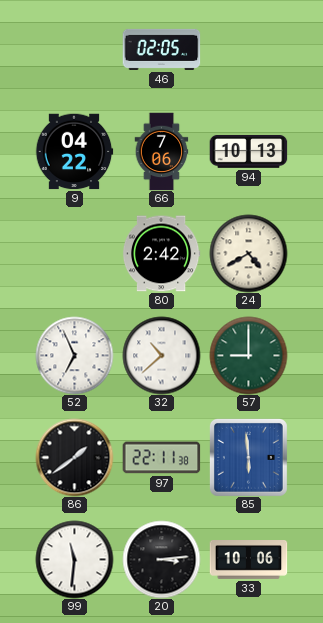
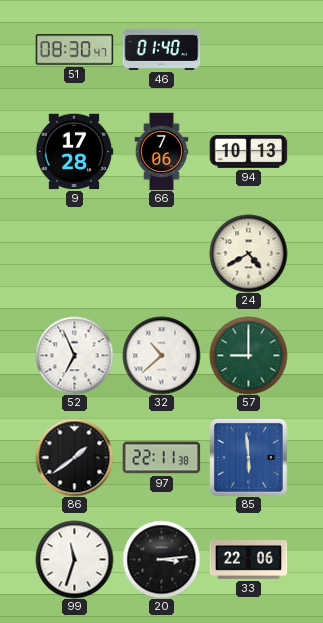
51: none -> 08:30 (74, 50)
46: 02:05 -> 01:40 (161, 49)
9: 04:22 -> 17:28 (74, 152)
80: 2:42 -> none (161, 254)
99: 11:31 -> 11:33 (74, 559)
33: 10:06 -> 22:06 (248, 560)
